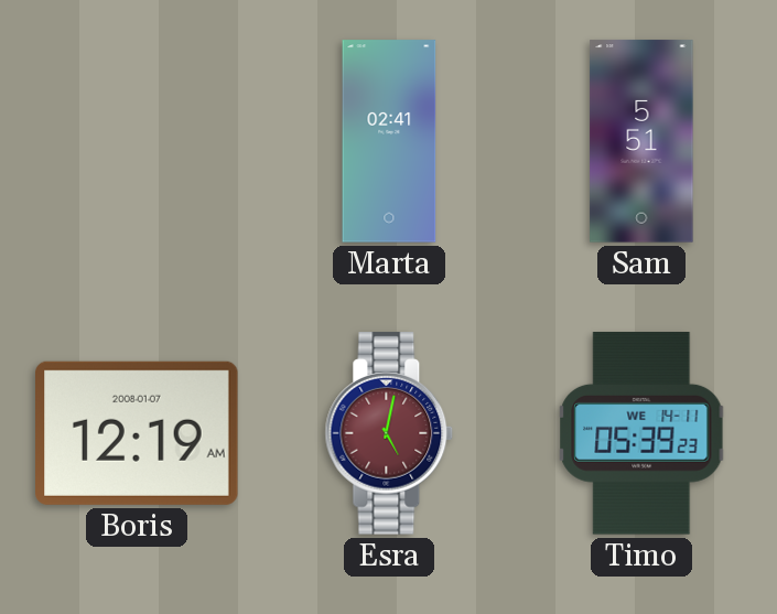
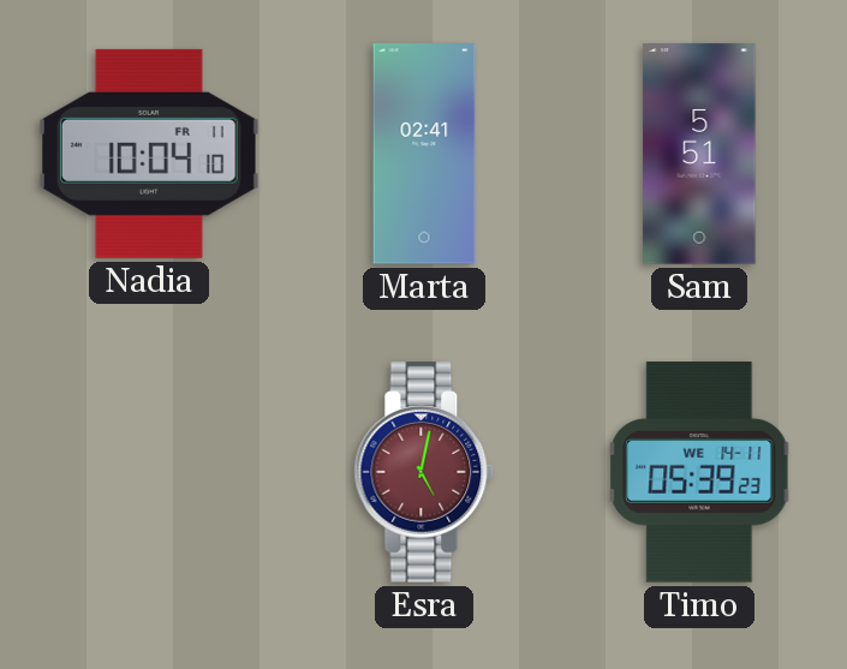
Nadia: none -> 10:04 (149, 154)
Boris: 12:19 -> none (138, 433)
